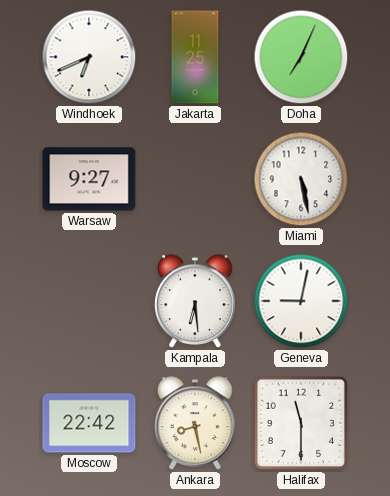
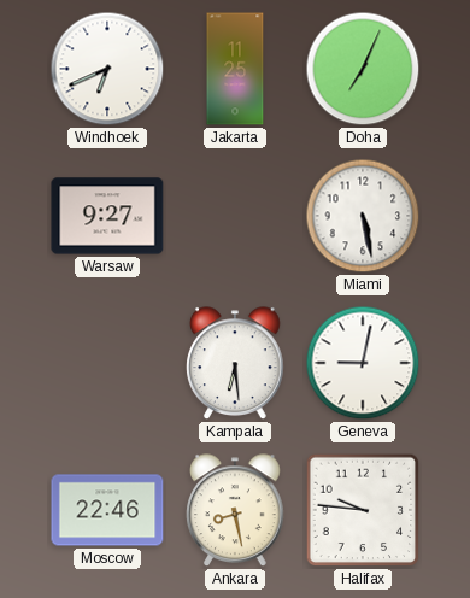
Moscow: 22:42 -> 22:46 (107, 510)
Halifax: 11:30 -> 9:46 (363, 510)
